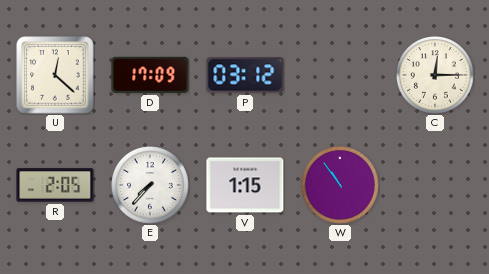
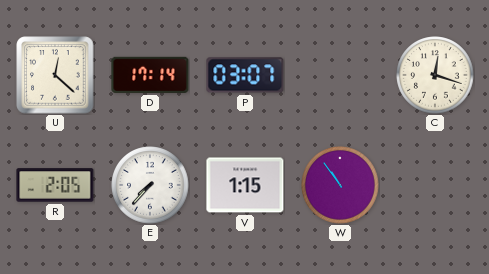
D: 17:09 -> 17:14 (150, 75)
P: 03:12 -> 03:07 (245, 75)
C: 12:15 -> 12:18 (435, 75)
